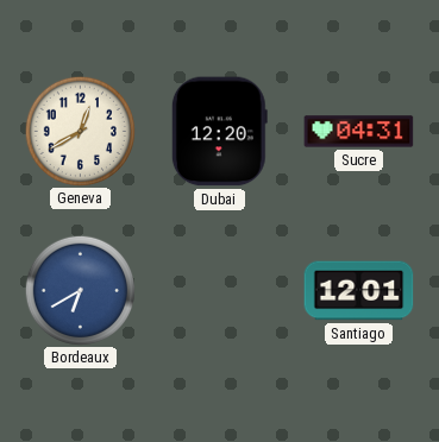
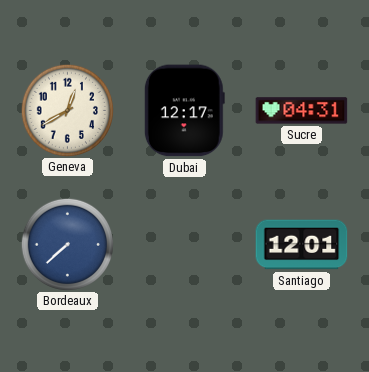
Dubai: 12:20 -> 12:17 (184, 111)
Bordeaux: 6:40 -> 7:38 (67, 244)
